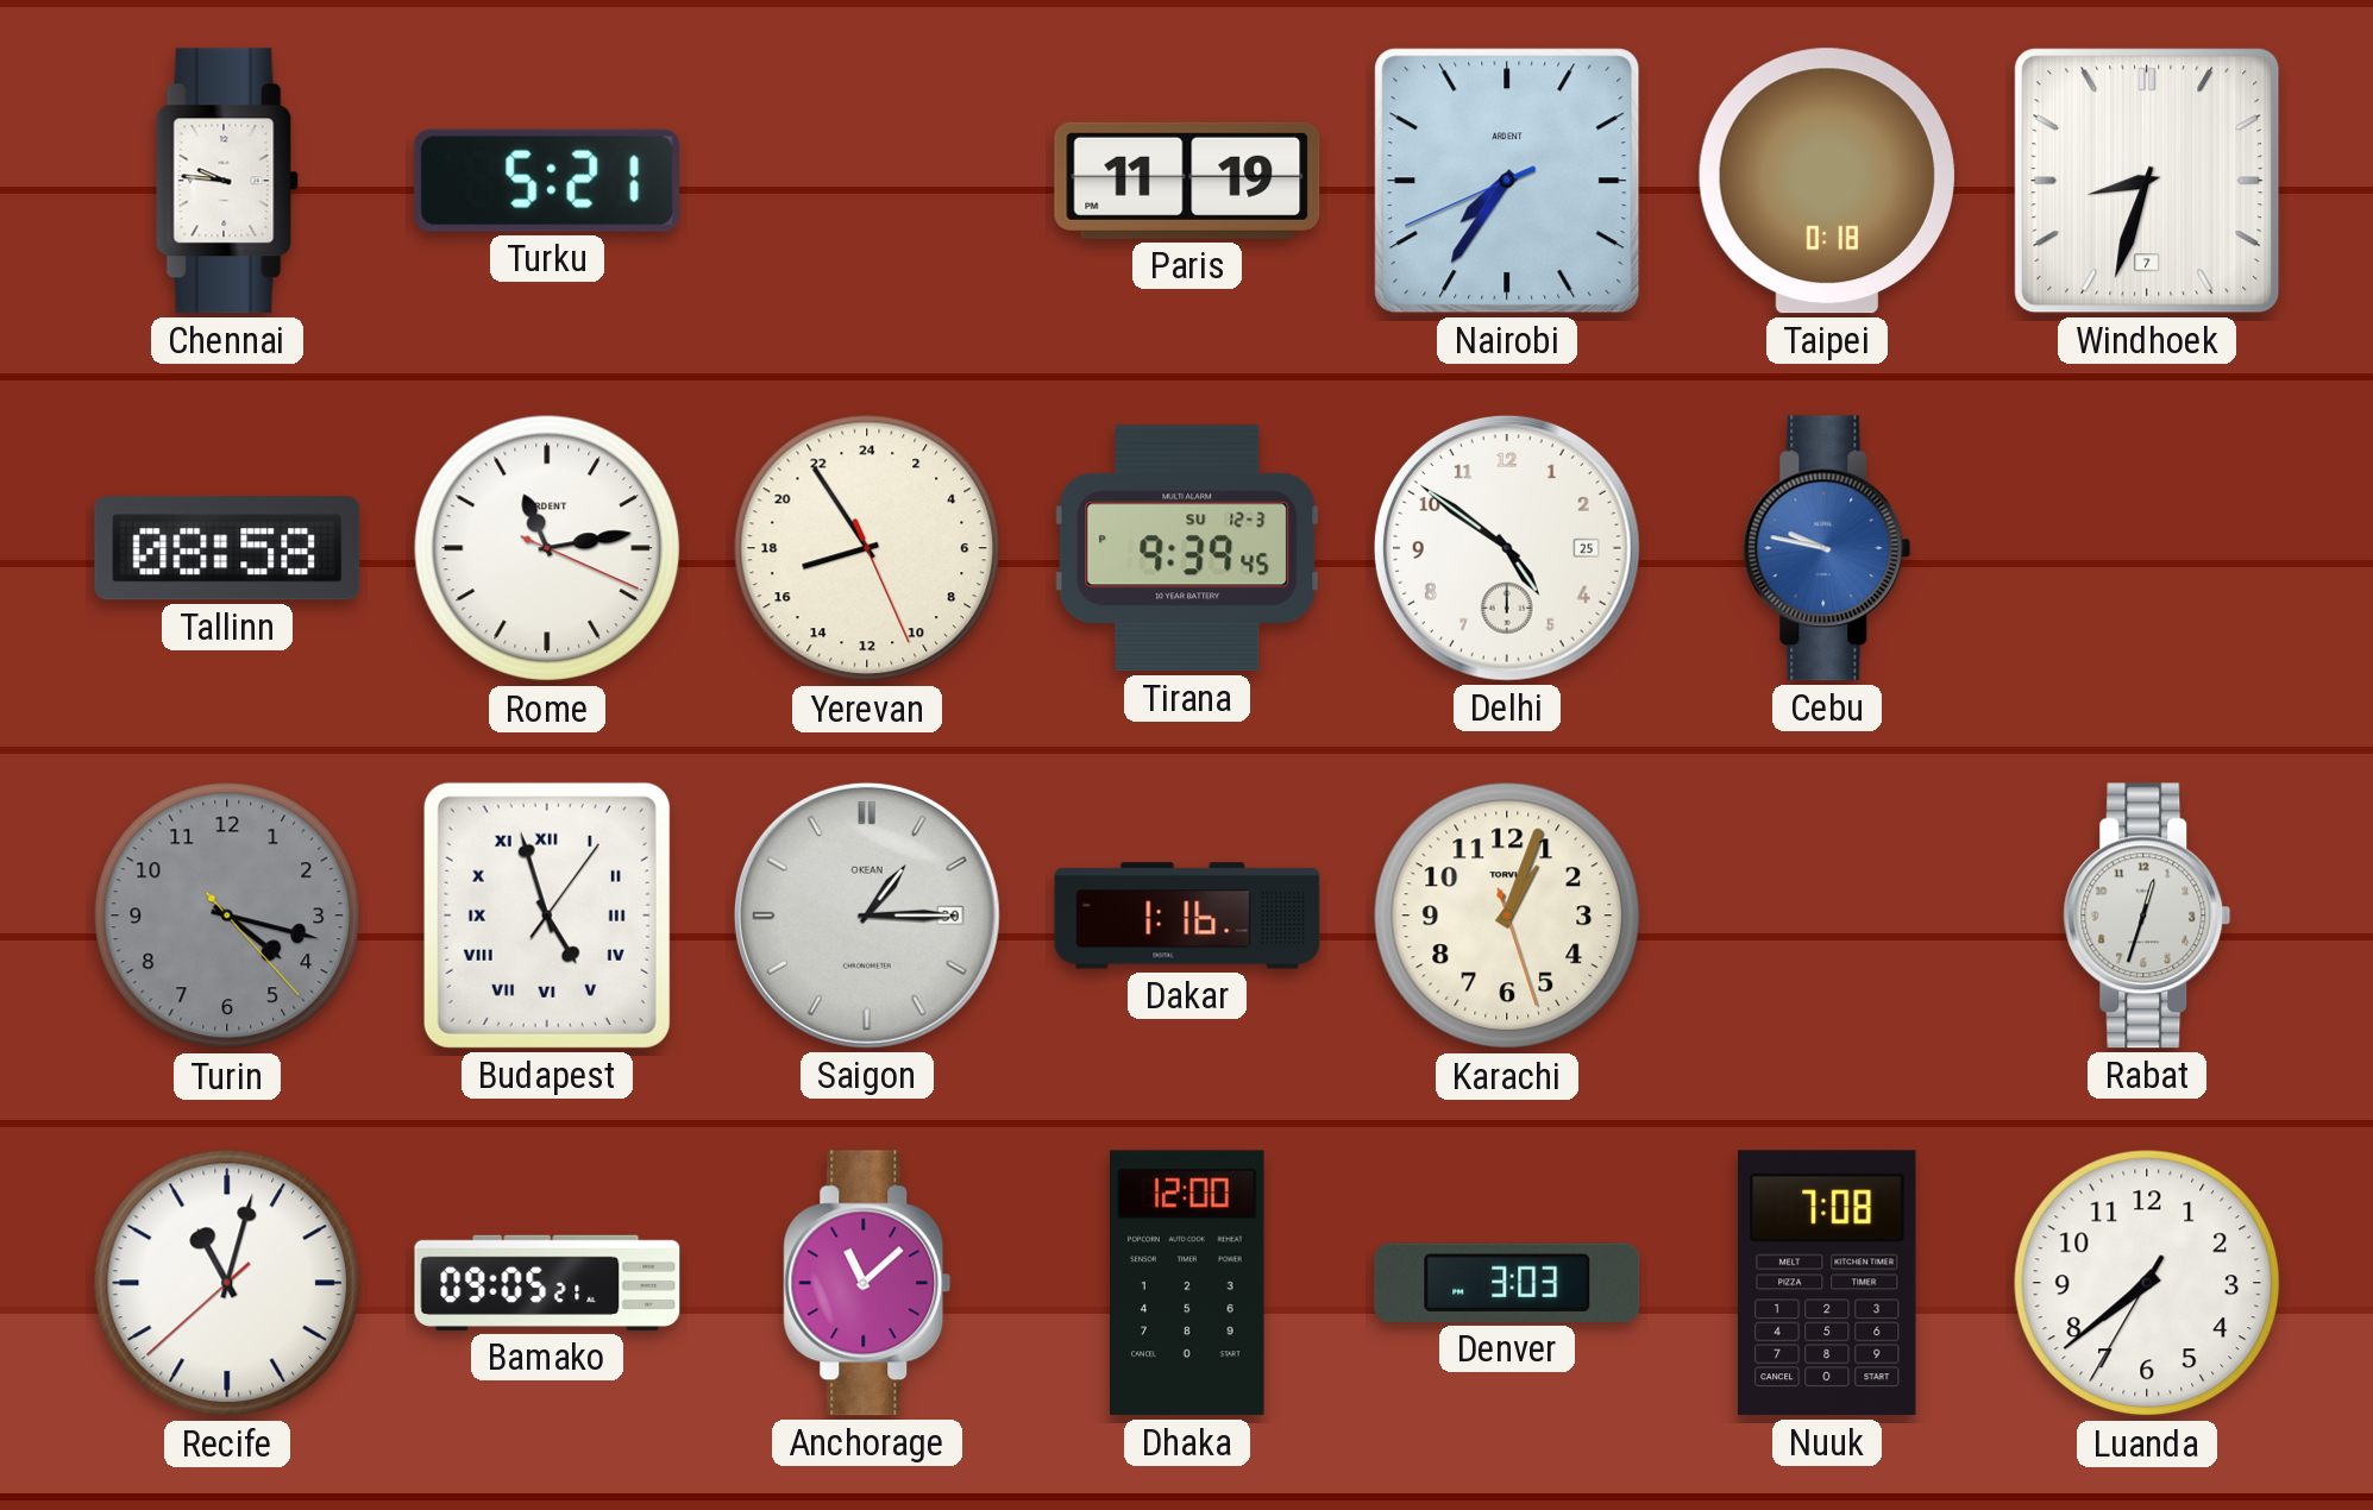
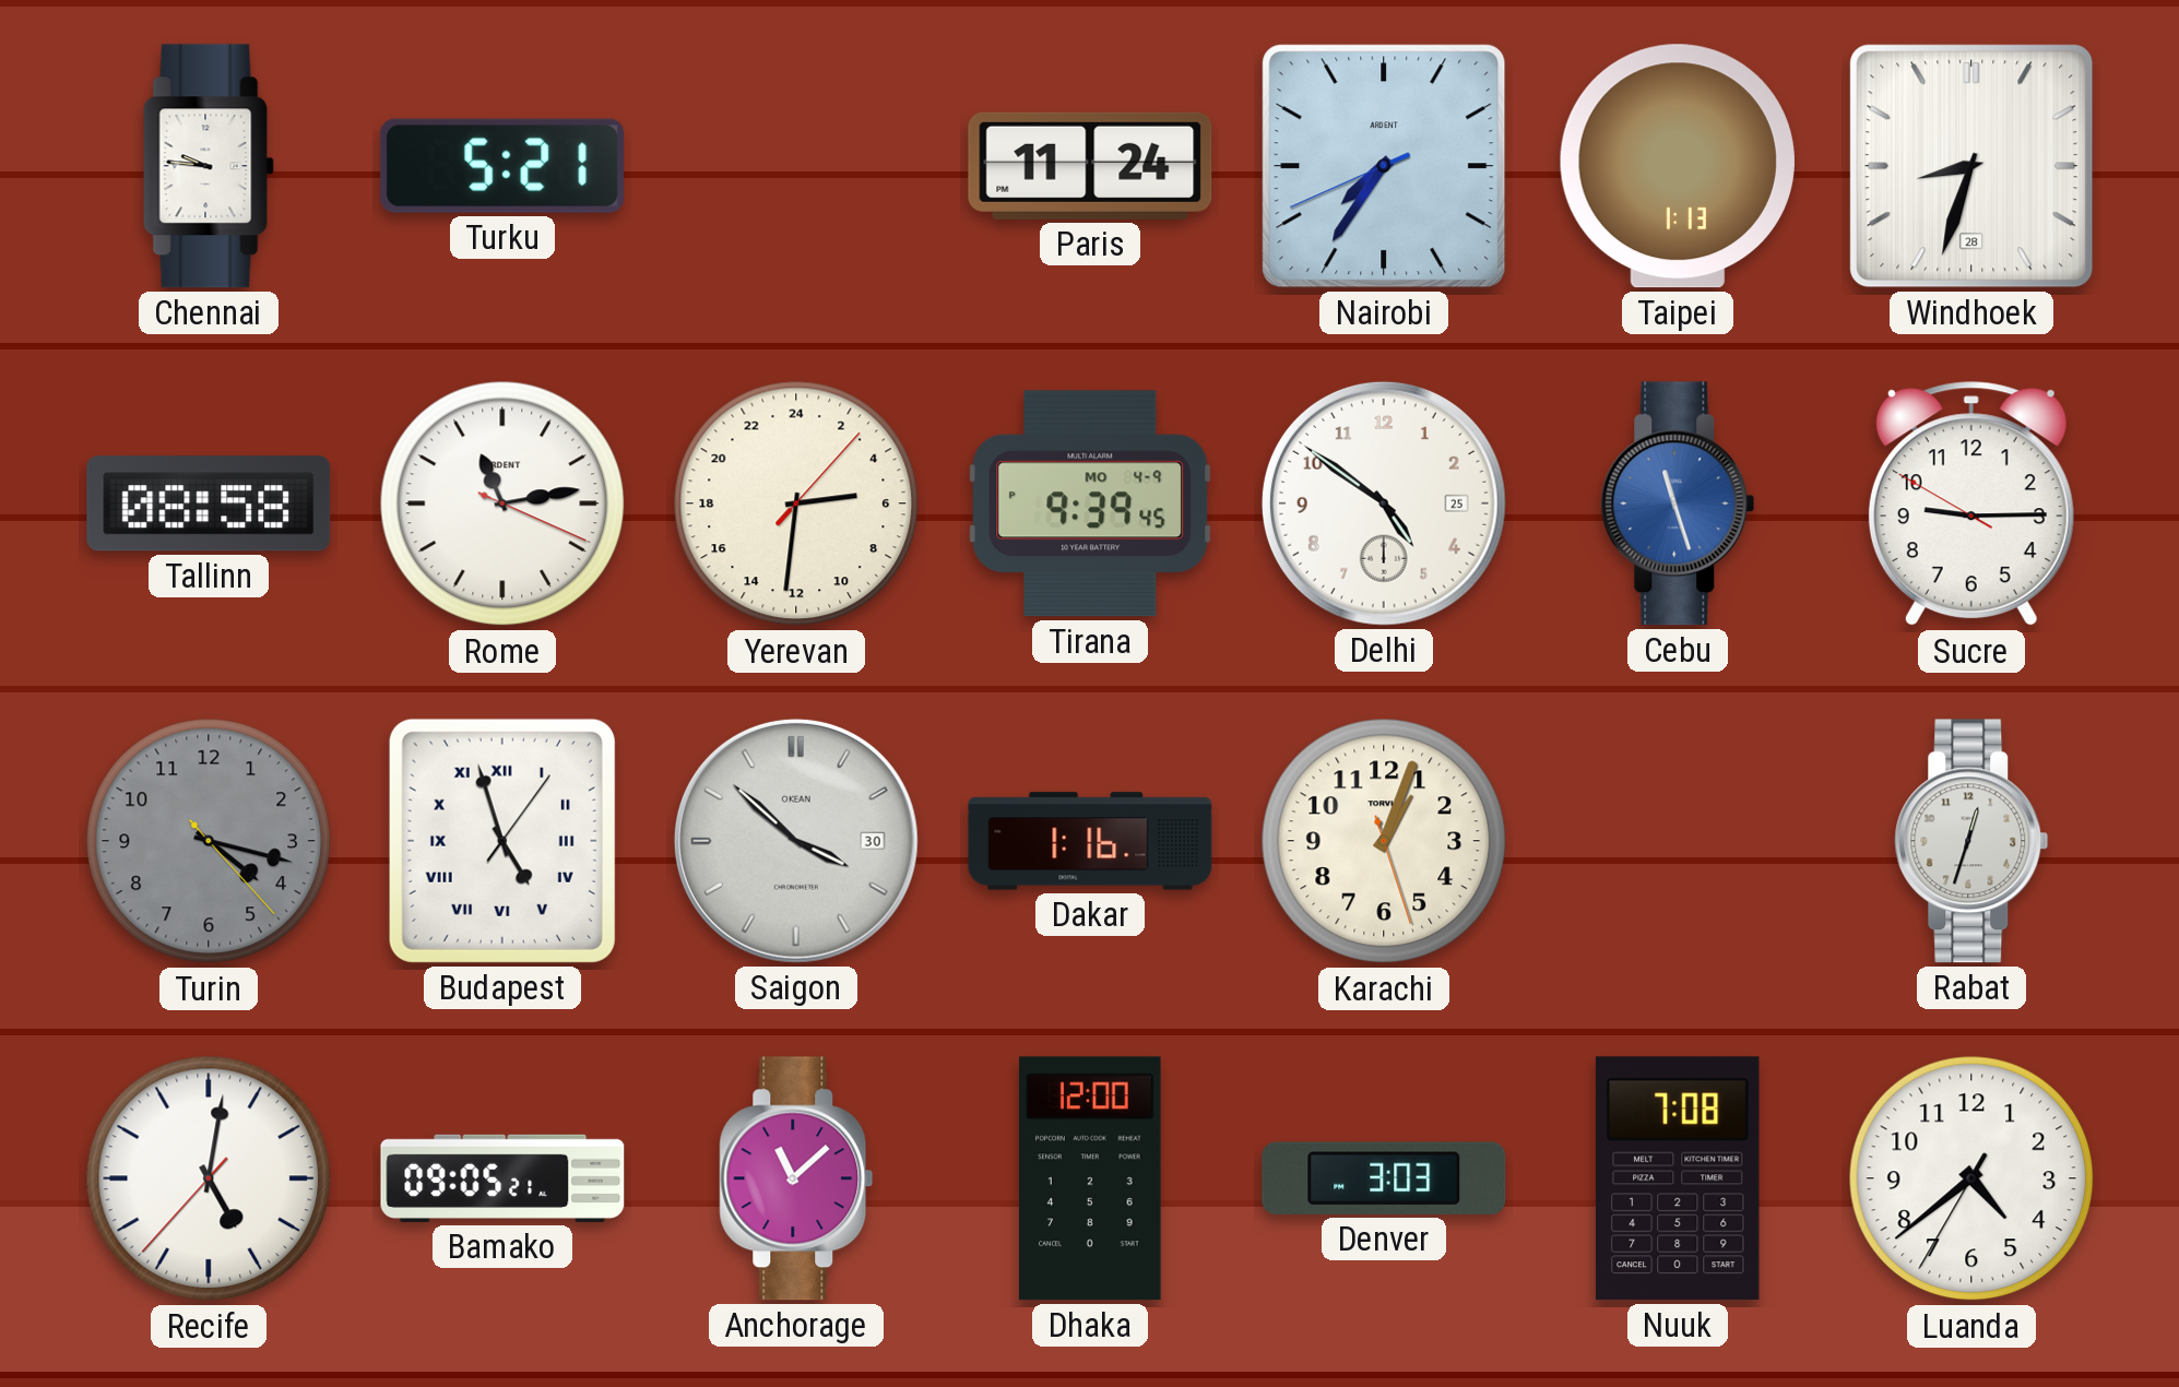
Paris: 11:19 -> 11:24 (1090, 166)
Taipei: 0:18 -> 1:13 (1678, 166)
Windhoek date: 7 -> 28 (1971, 166)
Yerevan: 16:54 -> 5:31 (796, 503)
Tirana date: SU 12-3 -> MO 4-9 (1090, 503)
Cebu: 9:47 -> 11:27 (1678, 503)
Sucre: none -> 9:14 (1971, 505)
Saigon: 1:15 -> 3:52 (796, 841)
Recife: 11:02 -> 5:01 (209, 1178)
Luanda: 7:38 -> 4:38 (1971, 1178)
